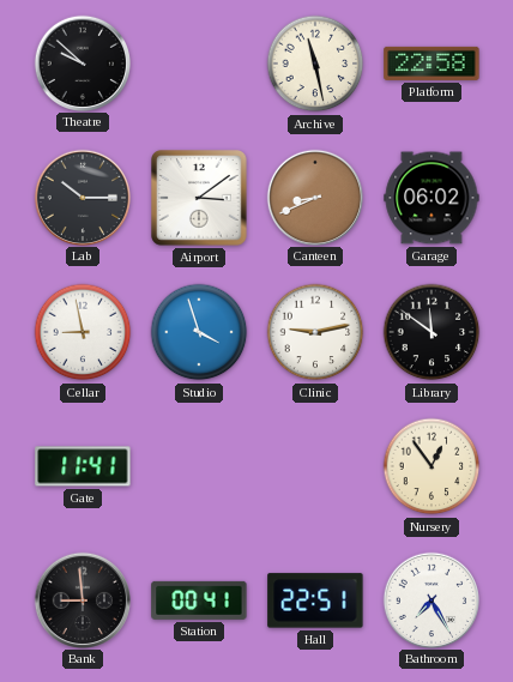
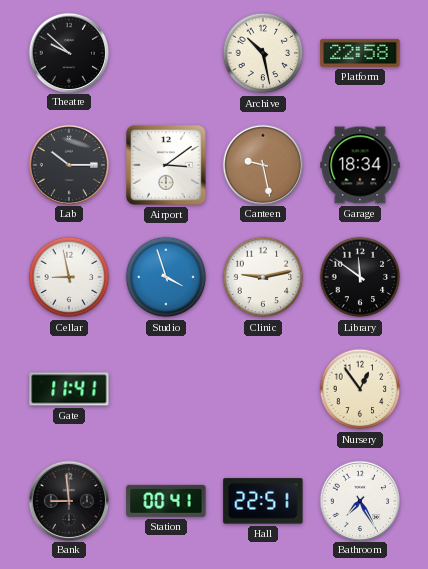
Archive: 11:28 -> 10:28 (263, 53)
Canteen: 8:41 -> 9:28 (262, 164)
Garage: 06:02 -> 18:34 (360, 165)
